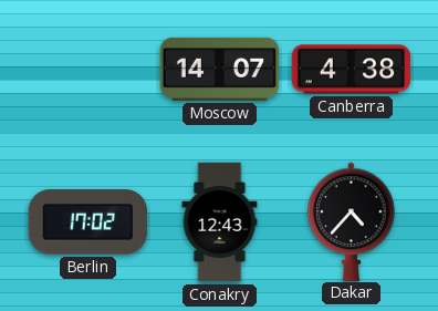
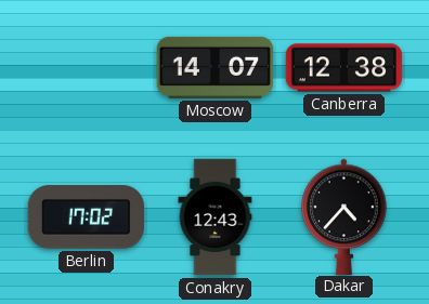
Canberra: 4:38 -> 12:38 (344, 68)
